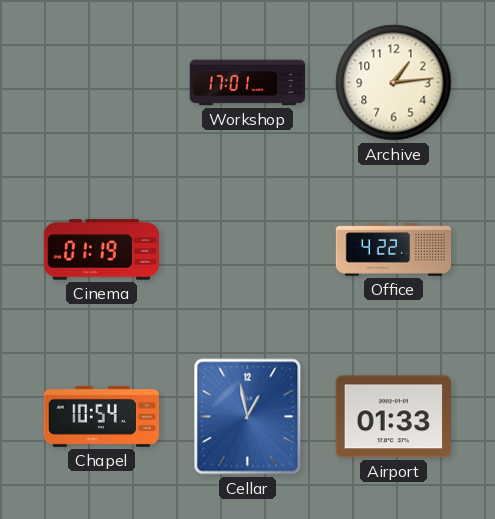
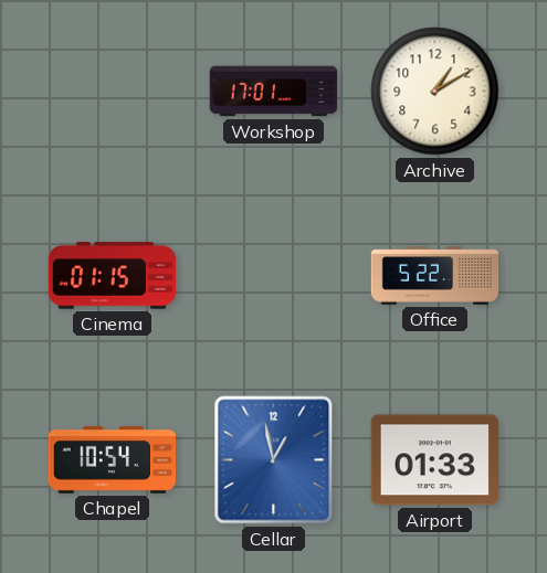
Archive: 1:14 -> 1:10 (435, 92)
Cinema: 01:19 -> 01:15 (113, 276)
Office: 4:22 -> 5:22 (435, 276)
